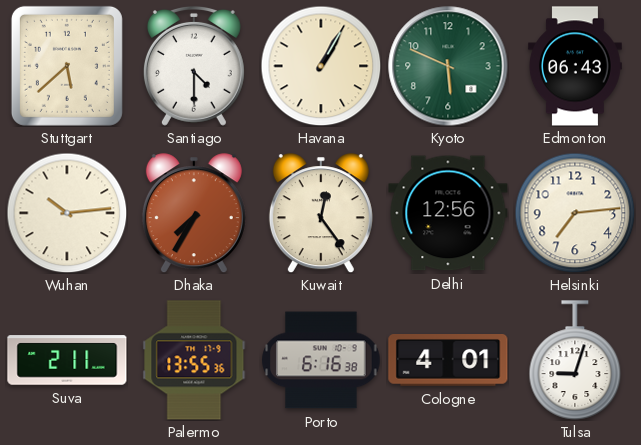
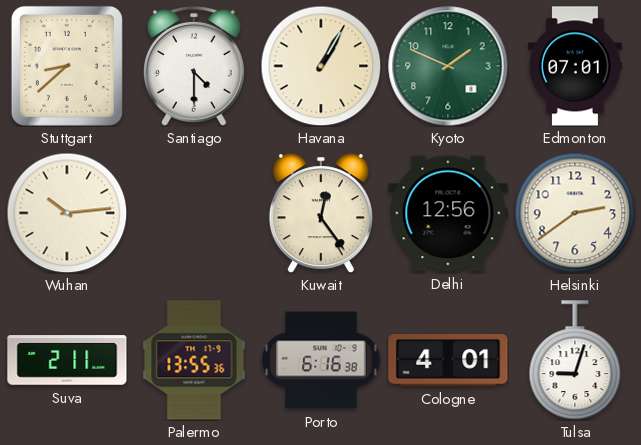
Stuttgart: 5:38 -> 8:38 (67, 66)
Kyoto: 5:49 -> 1:49 (448, 66)
Edmonton: 06:43 -> 07:01 (575, 66)
Dhaka: 7:35 -> none (194, 213)
Helsinki: 7:14 -> 2:39 (575, 213)
